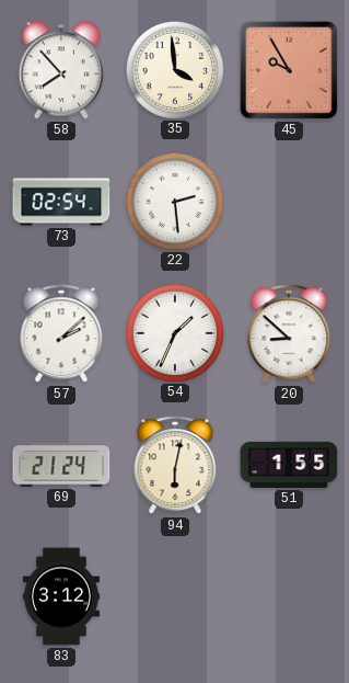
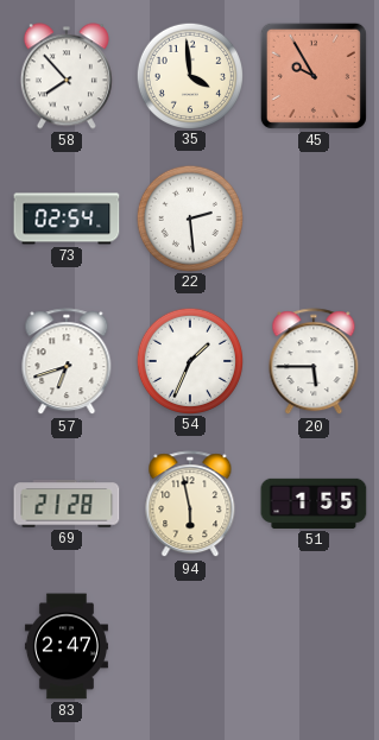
57: 2:08 -> 6:42 (67, 362)
20: 8:52 -> 5:45 (314, 362)
69: 21:24 -> 21:28 (67, 504)
94: 6:02 -> 5:58 (190, 505)
83: 3:12 -> 2:47 (67, 646)
